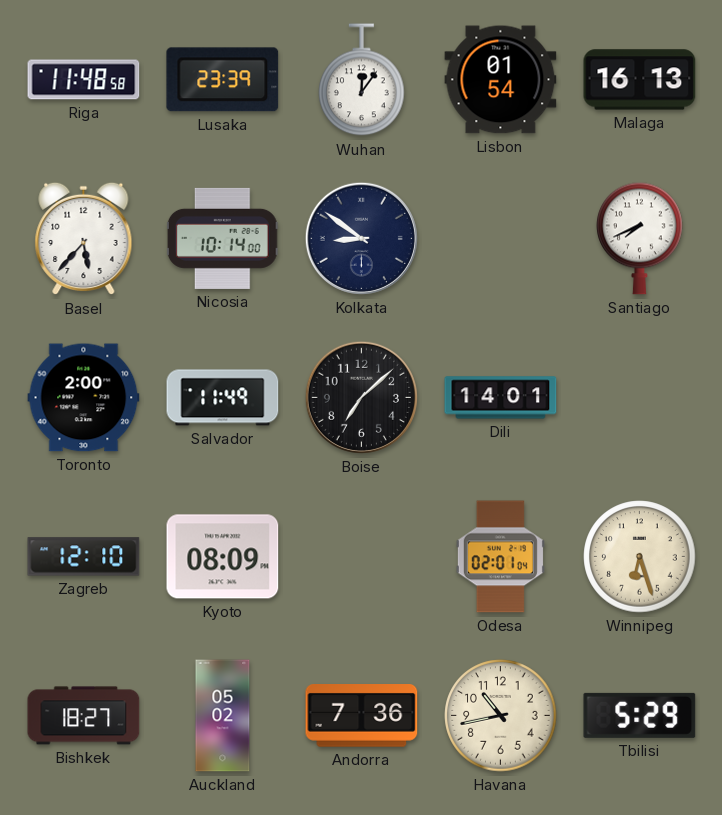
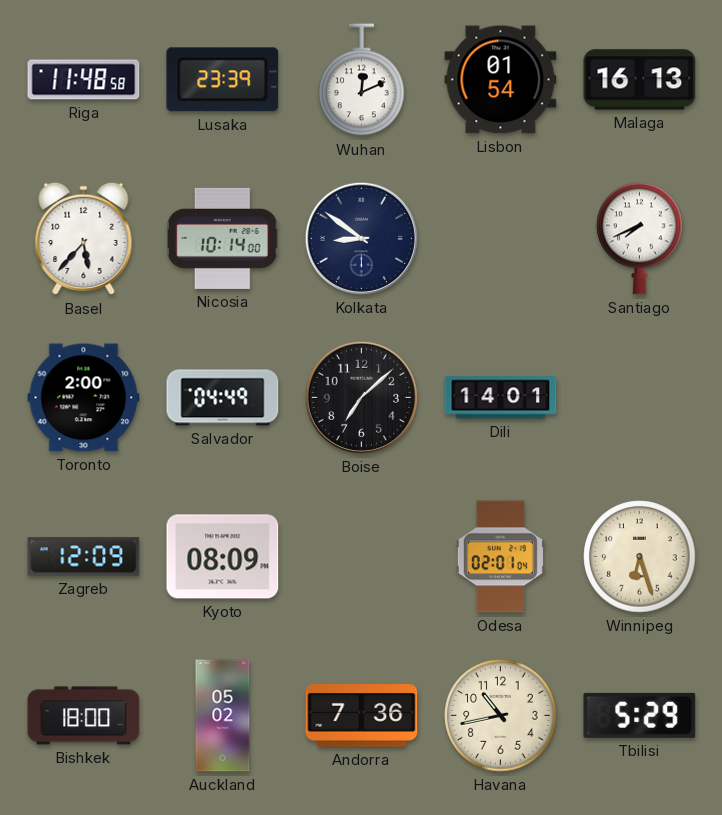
Wuhan: 12:06 -> 12:11 (362, 80)
Salvador: 11:49 -> 04:49 (223, 398)
Zagreb: 12:10 -> 12:09 (84, 557)
Bishkek: 18:27 -> 18:00 (84, 716)
